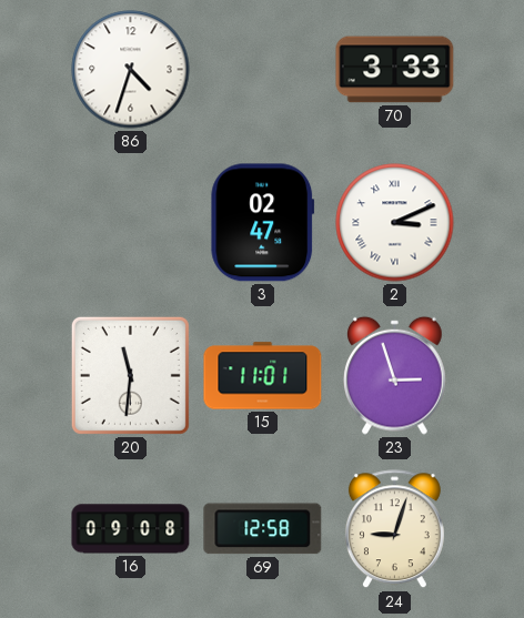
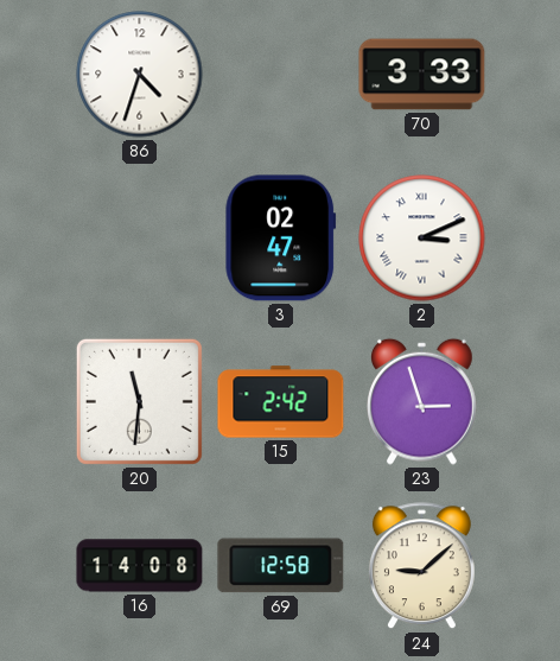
15: 11:01 -> 2:42 (281, 402)
16: 09:08 -> 14:08 (140, 566)
24: 9:03 -> 9:08 (421, 566)
